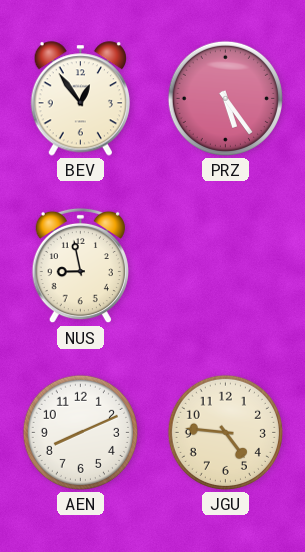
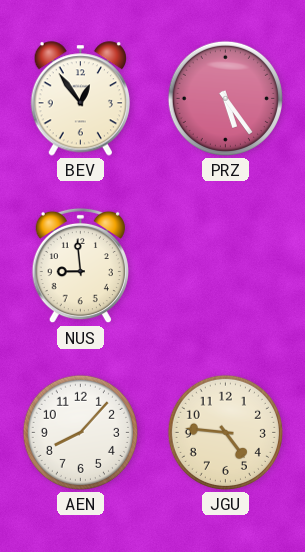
NUS: 8:58 -> 8:59 (80, 266)
AEN: 8:11 -> 8:07 (80, 432)
